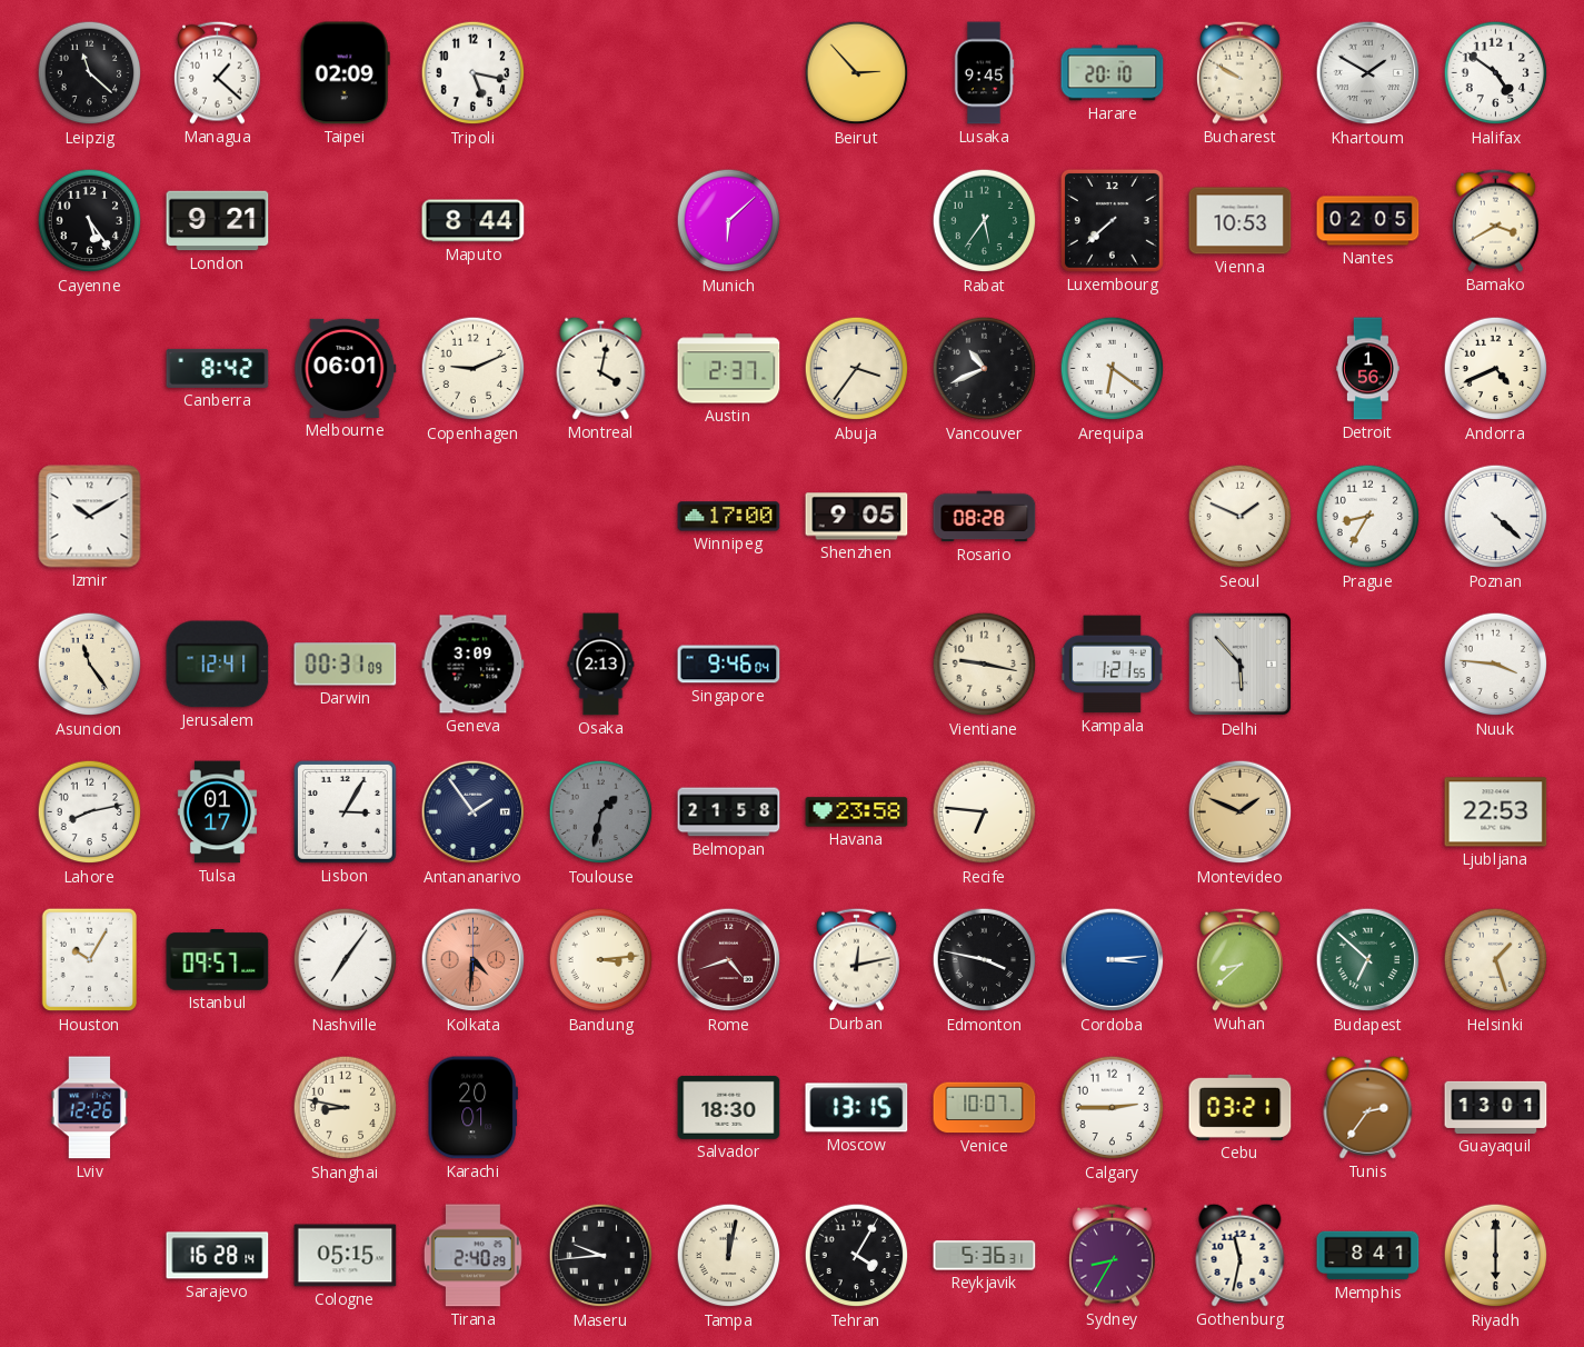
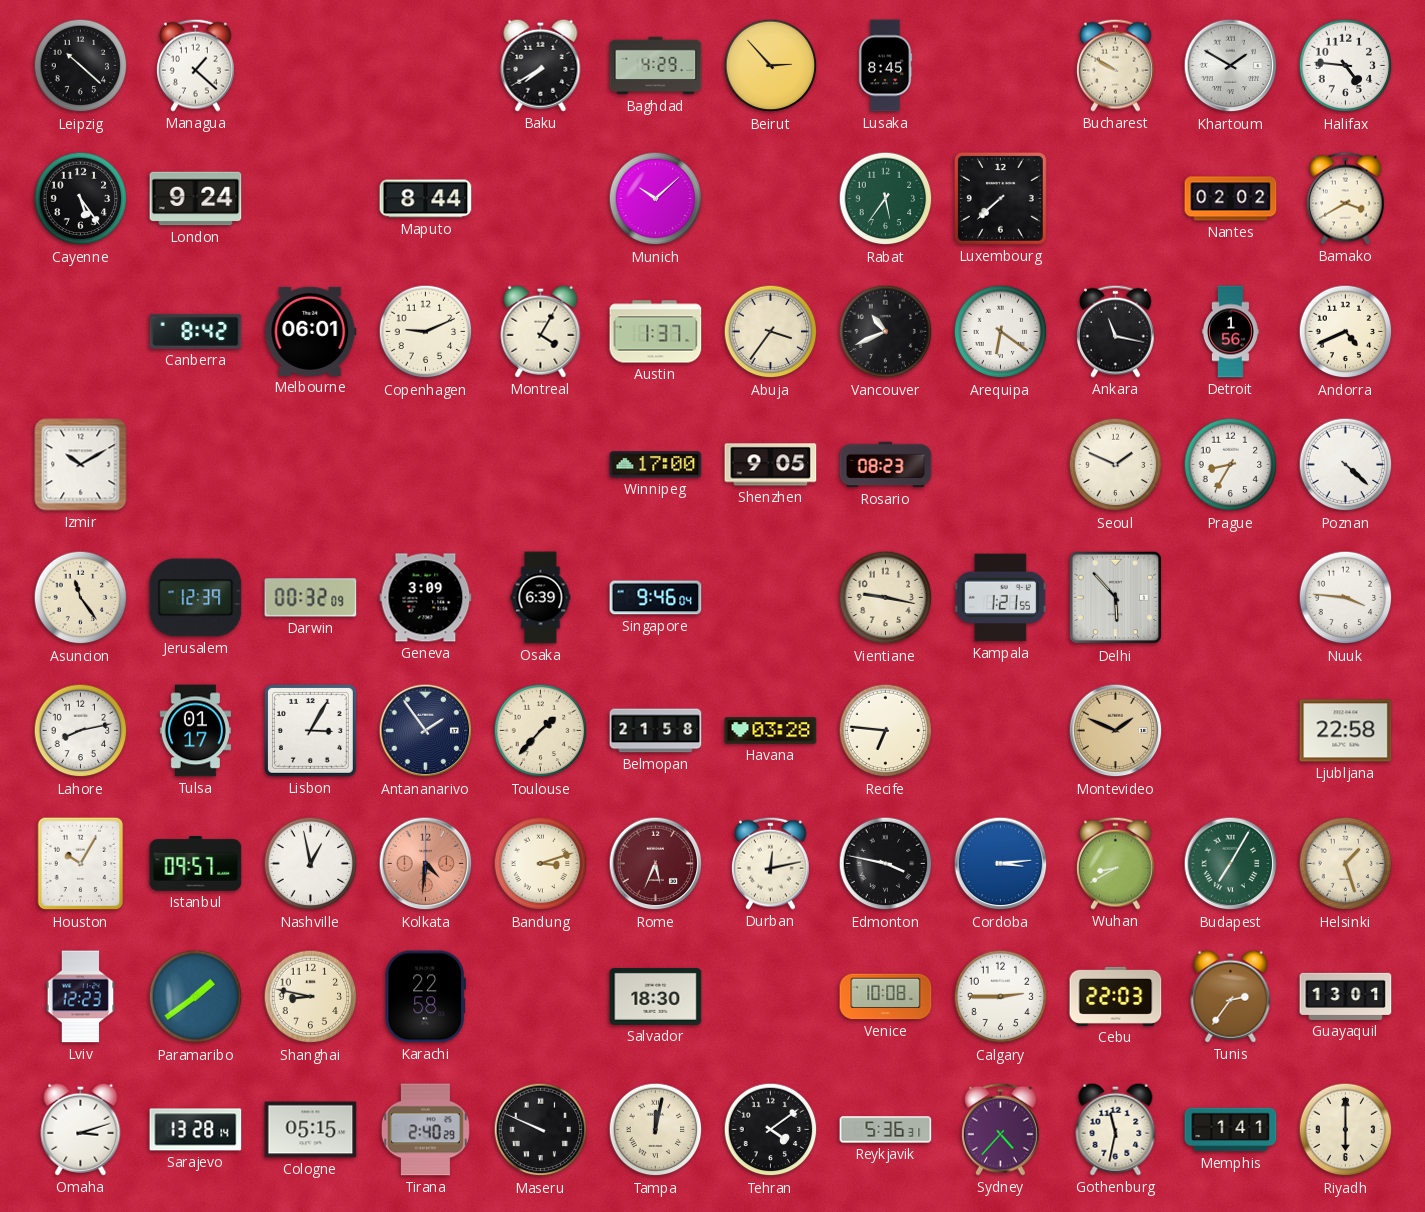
Leipzig: 11:22 -> 10:22 (81, 66)
Taipei: 02:09 -> none (345, 73)
Tripoli: 5:17 -> none (474, 73)
Baku: none -> 7:40 (541, 65)
Baghdad: none -> 4:29 (656, 66)
Lusaka: 9:45 -> 8:45 (885, 66)
Harare: 20:10 -> none (1113, 73)
Halifax: 4:51 -> 4:46 (1346, 66)
London: 9:21 -> 9:24 (196, 199)
Munich: 6:08 -> 10:08 (656, 199)
Vienna: 10:53 -> none (1241, 221)
Nantes: 02:05 -> 02:02 (1231, 199)
Montreal: 4:02 -> 4:05 (541, 331)
Austin: 2:37 -> 1:37 (656, 332)
Ankara: none -> 11:17 (1115, 331)
Rosario: 08:28 -> 08:23 (886, 465)
Jerusalem: 12:41 -> 12:39 (196, 598)
Darwin: 00:31 -> 00:32 (311, 598)
Osaka: 2:13 -> 6:39 (541, 598)
Toulouse: 1:32 -> 1:37 (541, 731)
Toulouse dial: grey -> cream (541, 731)
Havana: 23:58 -> 03:28 (771, 731)
Ljubljana: 22:53 -> 22:58 (1346, 731)
Nashville: 7:06 -> 12:58 (311, 864)
Bandung: 3:14 -> 3:12 (541, 864)
Rome: 4:42 -> 5:34 (656, 864)
Wuhan: 8:38 -> 8:40 (1115, 863)
Budapest: 6:52 -> 7:05 (1231, 864)
Lviv: 12:26 -> 12:23 (81, 997)
Paramaribo: none -> 1:39 (196, 997)
Karachi: 20:01 -> 22:58 (425, 997)
Moscow: 13:15 -> none (857, 1108)
Venice: 10:07 -> 10:08 (886, 997)
Cebu: 03:21 -> 22:03 (1116, 996)
Omaha: none -> 3:12 (81, 1129)
Sarajevo: 16:28 -> 13:28 (196, 1130)
Maseru: 9:44 -> 9:49 (541, 1130)
Tehran: 4:05 -> 4:09 (771, 1130)
Sydney: 8:35 -> 4:37 (1000, 1129)
Memphis: 8:41 -> 1:41 (1231, 1130)
